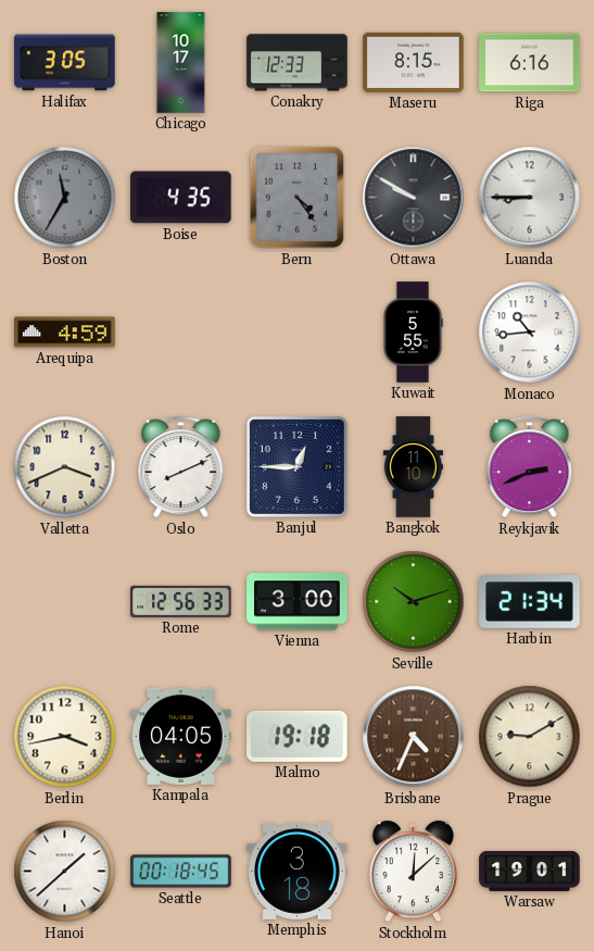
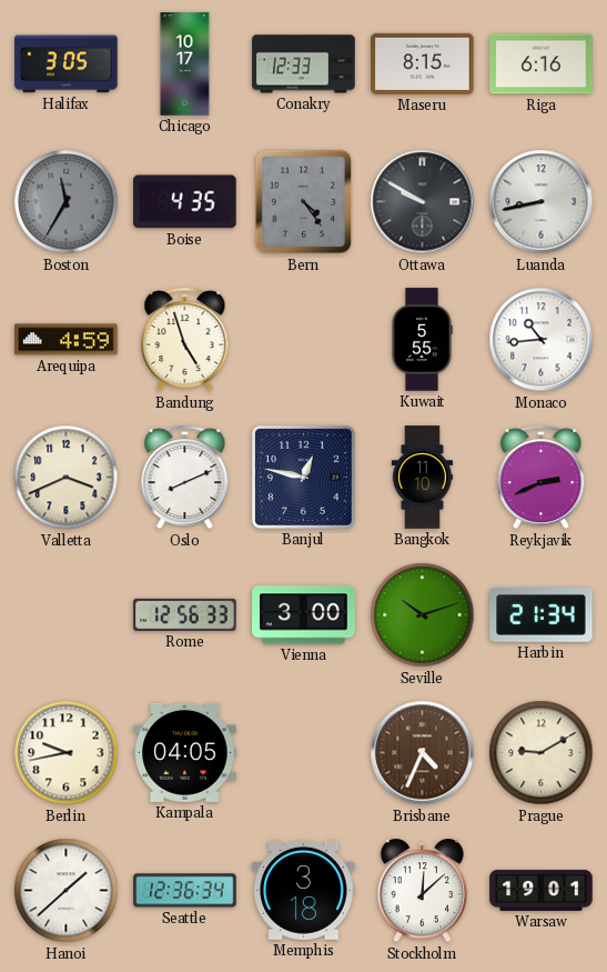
Luanda: 8:45 -> 8:43 (542, 202)
Bandung: none -> 4:57 (185, 340)
Banjul: 12:45 -> 12:47 (303, 477)
Berlin: 3:43 -> 9:43 (67, 753)
Malmo: 19:18 -> none (298, 736)
Seattle: 00:18 -> 12:36 (185, 891)
